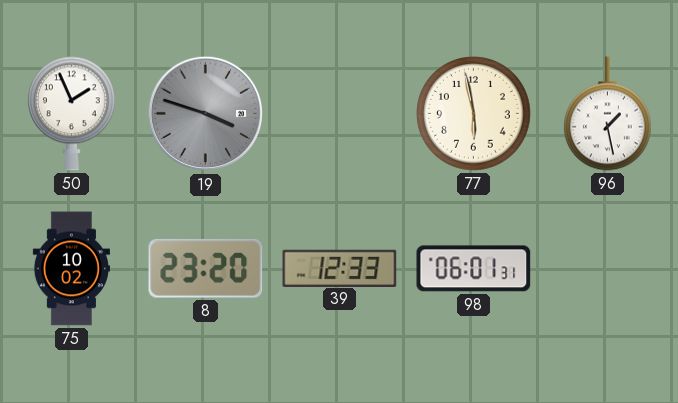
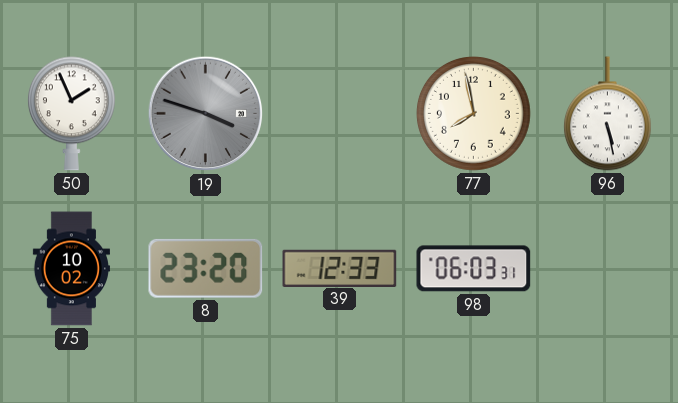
77: 5:58 -> 7:58 (474, 114)
96: 1:28 -> 5:28 (607, 114)
98: 06:01 -> 06:03 (474, 269)
